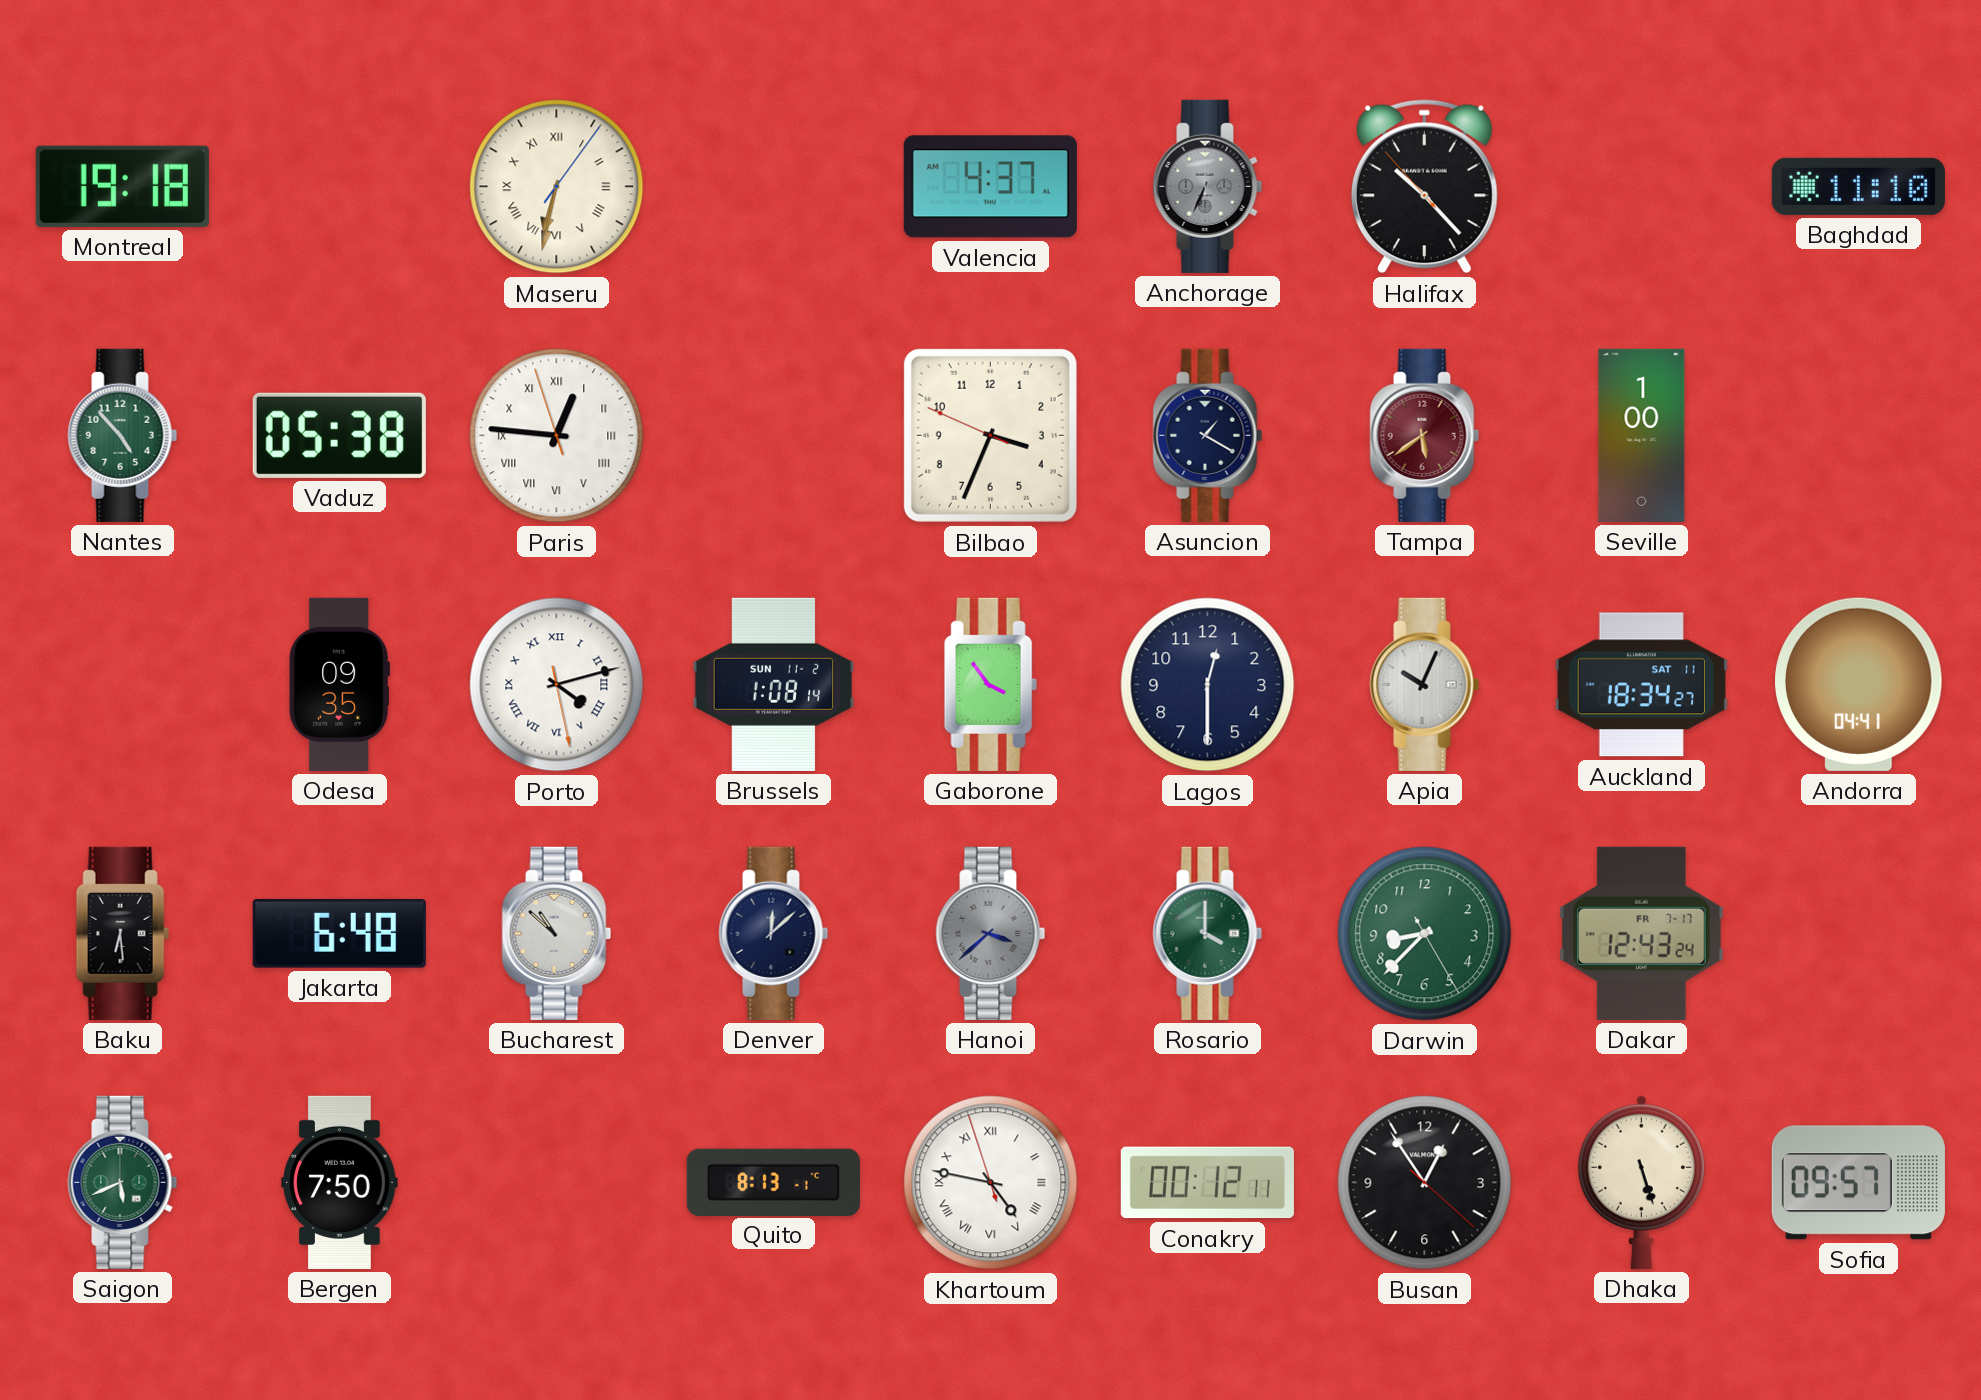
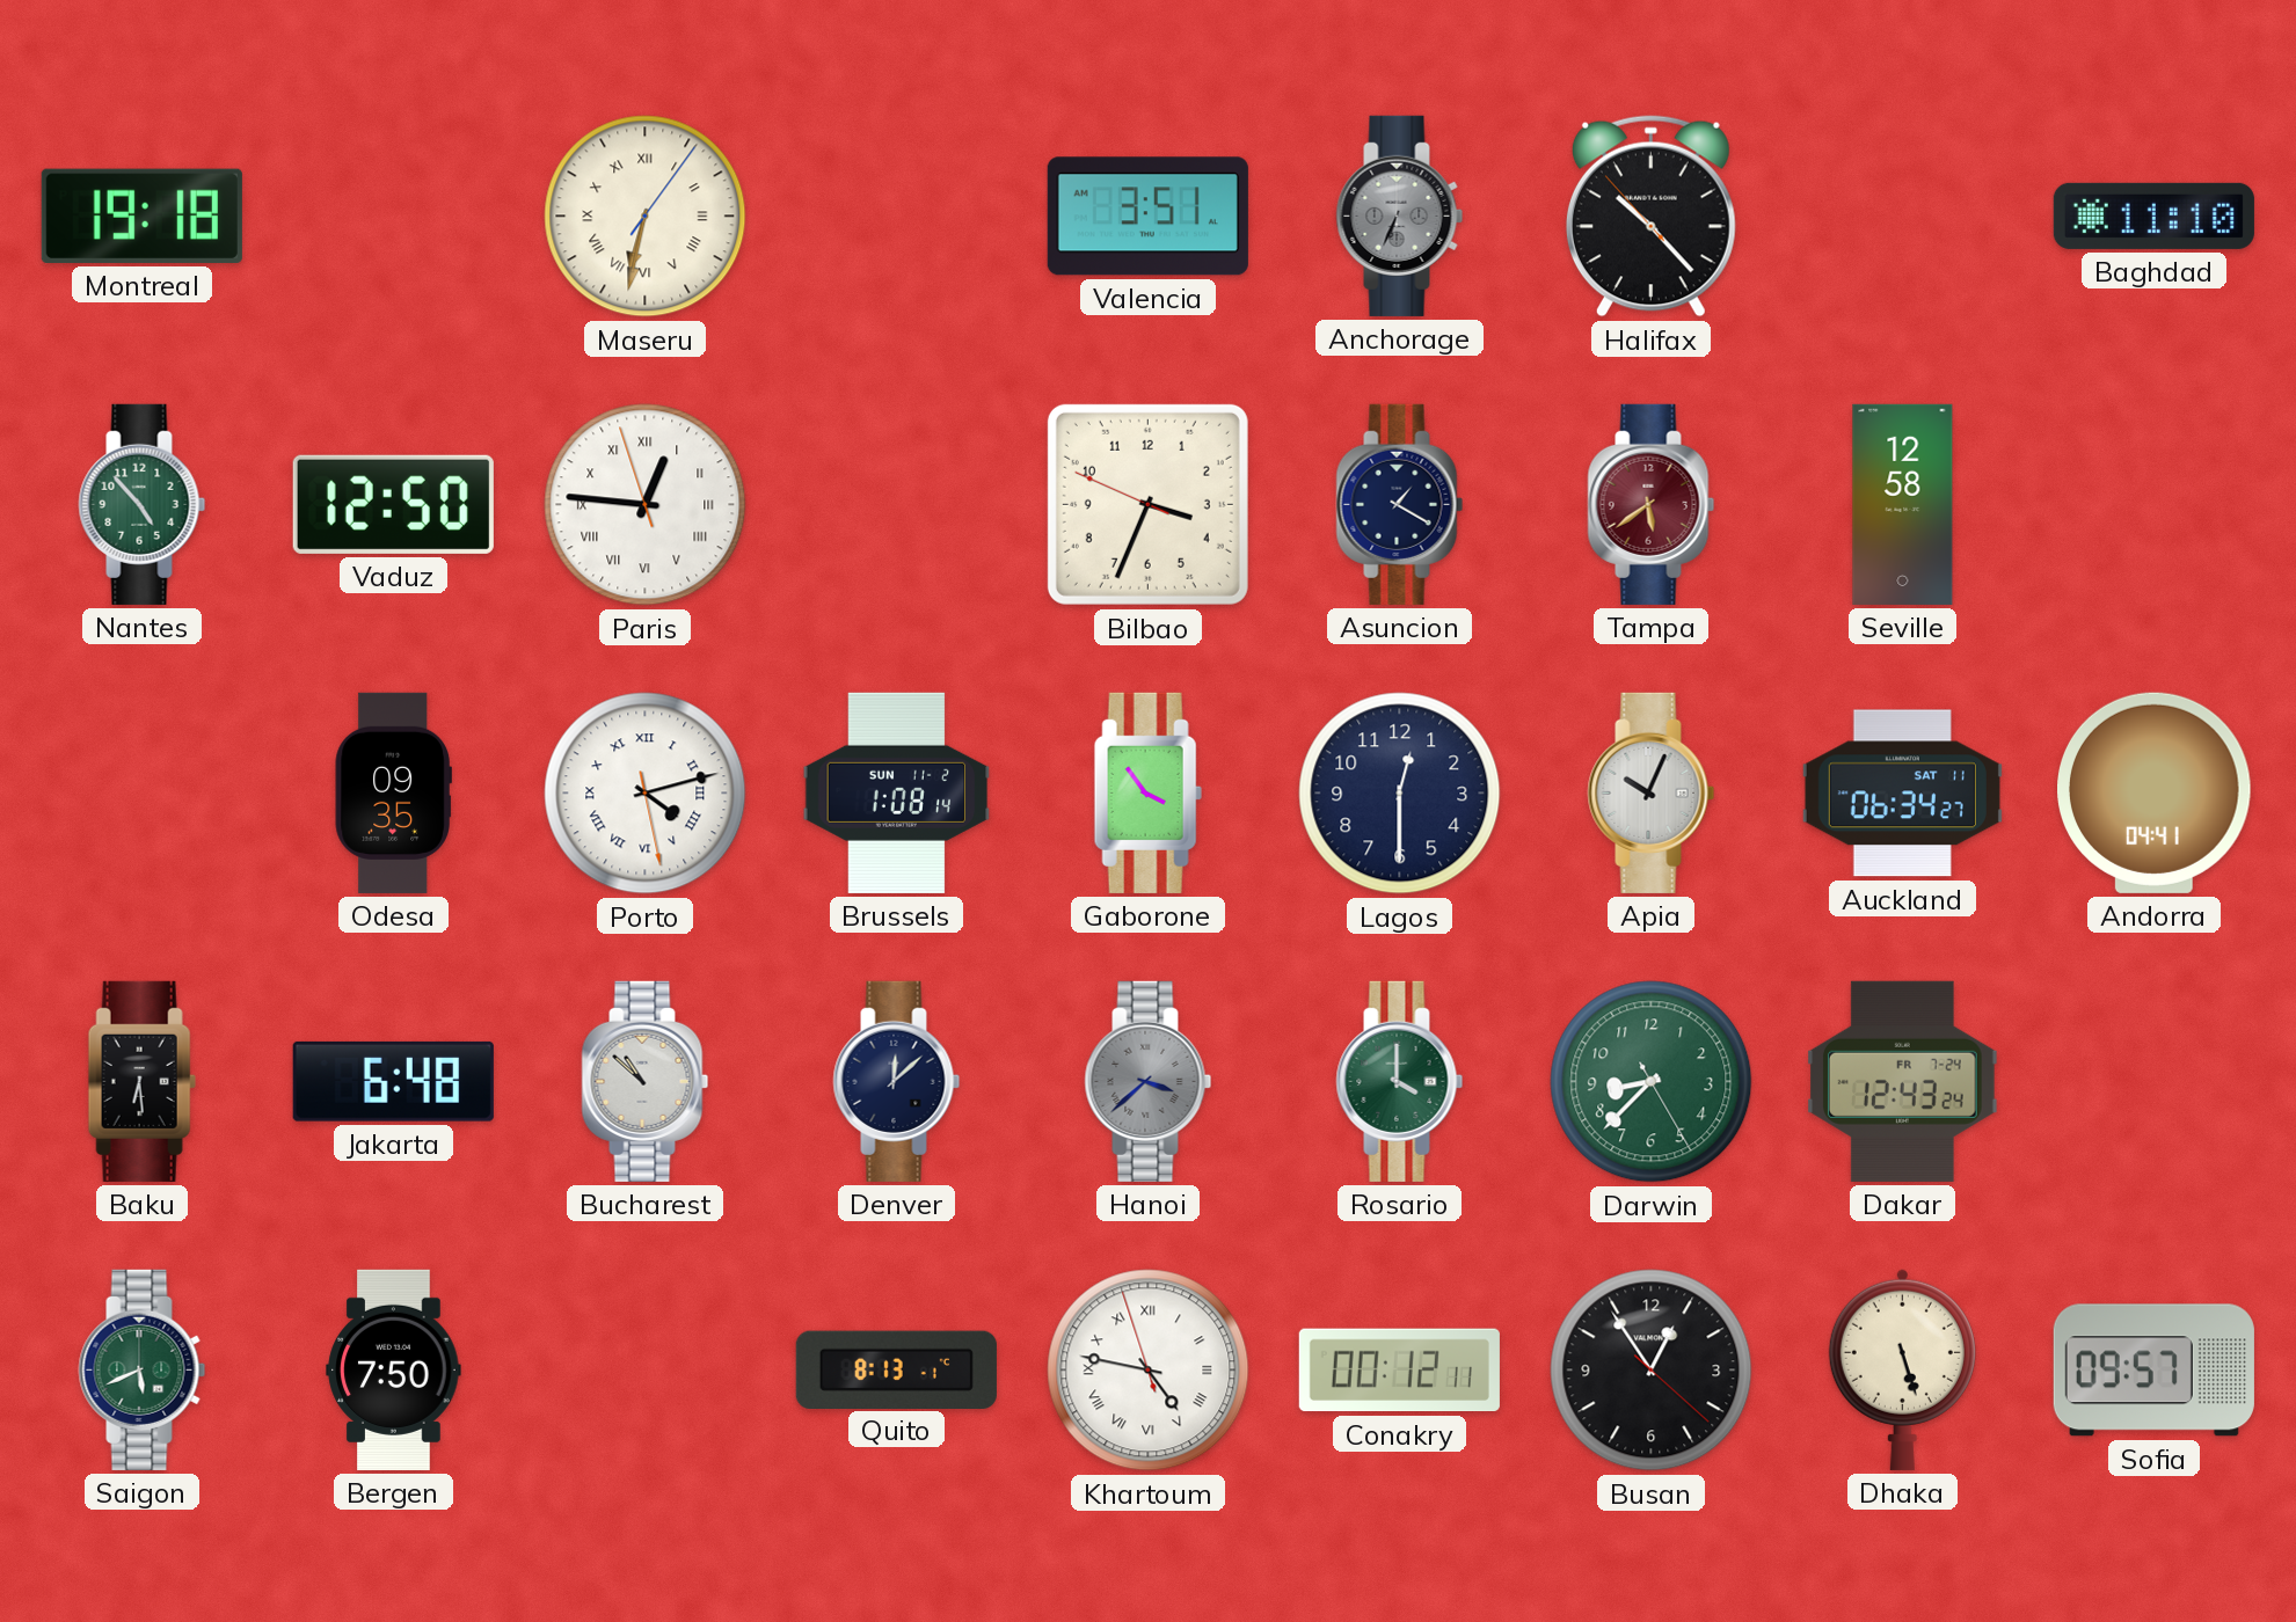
Valencia: 4:37 -> 3:51 (1147, 217)
Vaduz: 05:38 -> 12:50 (393, 504)
Seville: 1:00 -> 12:58 (1903, 504)
Auckland: 18:34 -> 06:34 (1902, 794)
Dakar date: FR 7-17 -> FR 7-24 (1903, 1081)
